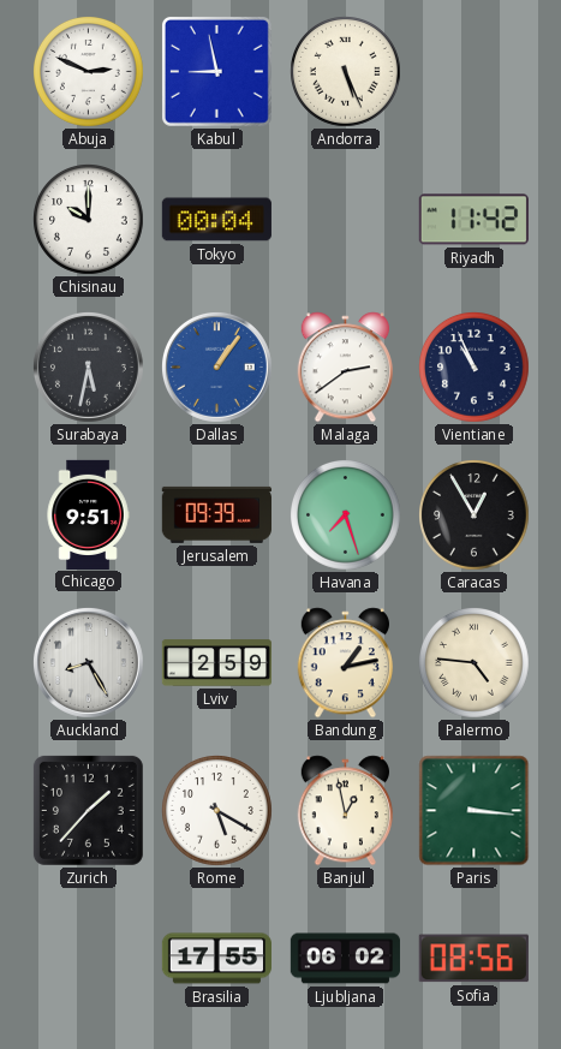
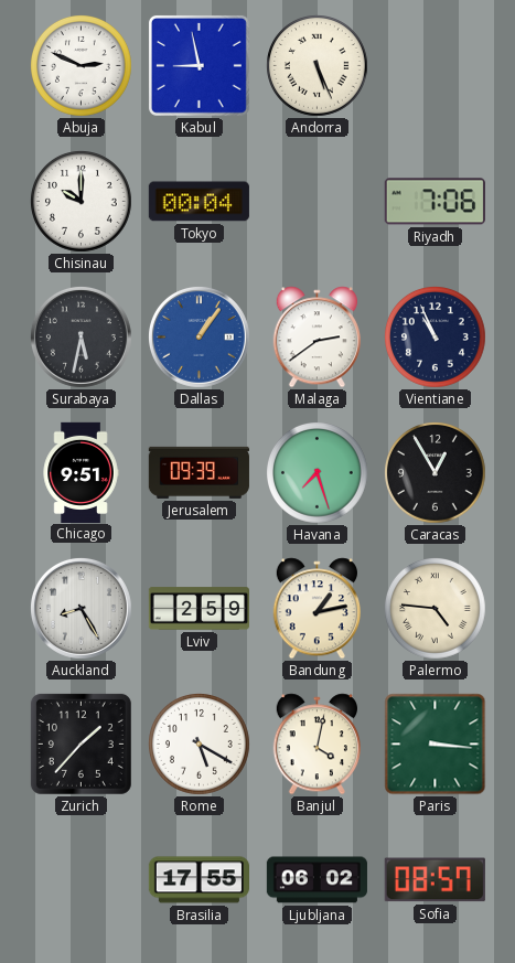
Riyadh: 11:42 -> 7:06 (434, 202)
Banjul: 12:58 -> 4:02 (316, 745)
Sofia: 08:56 -> 08:57 (434, 880)
